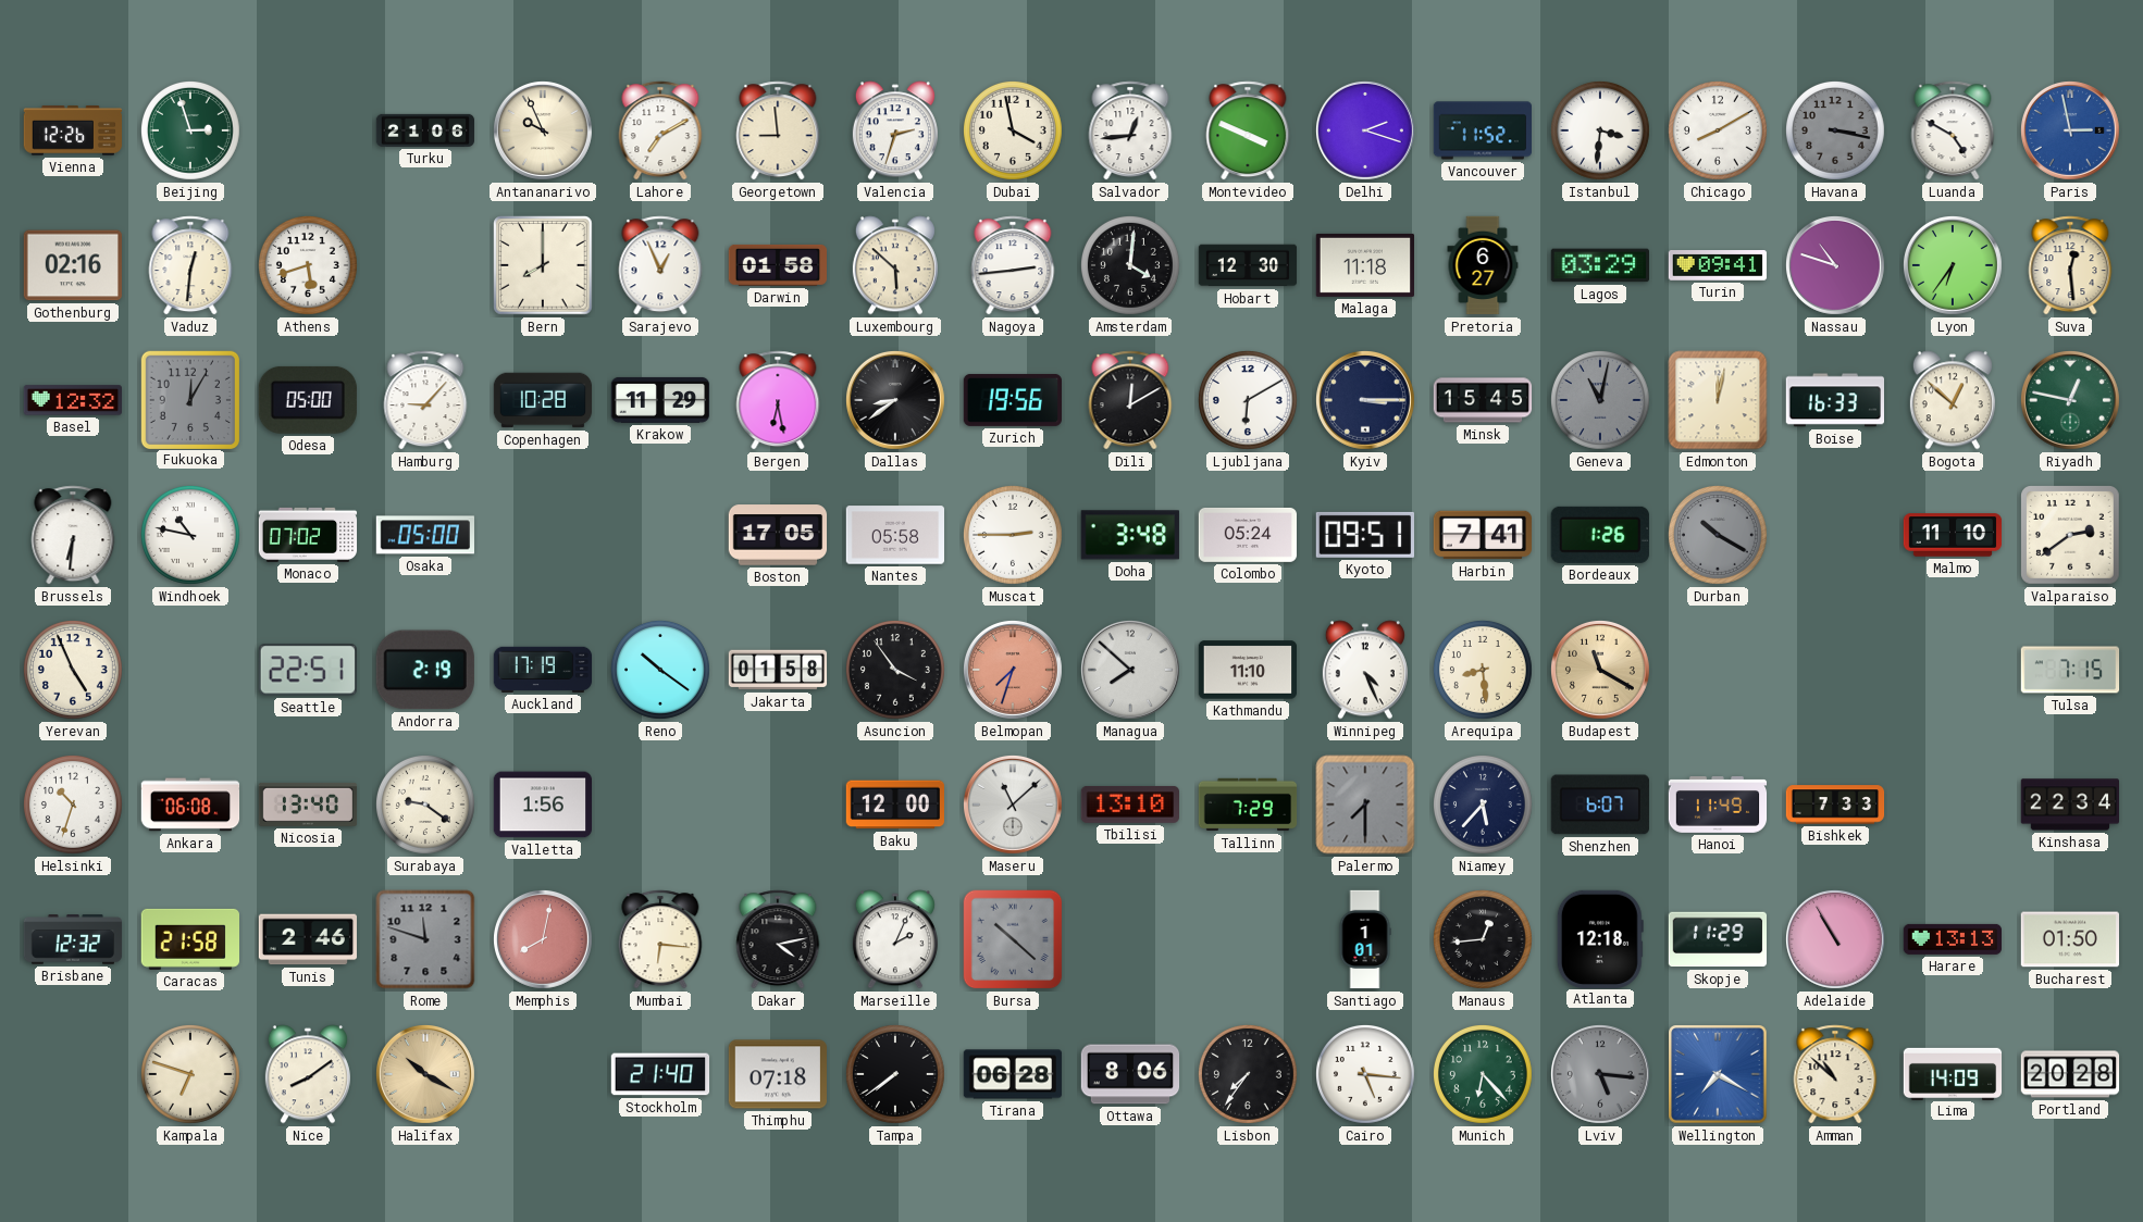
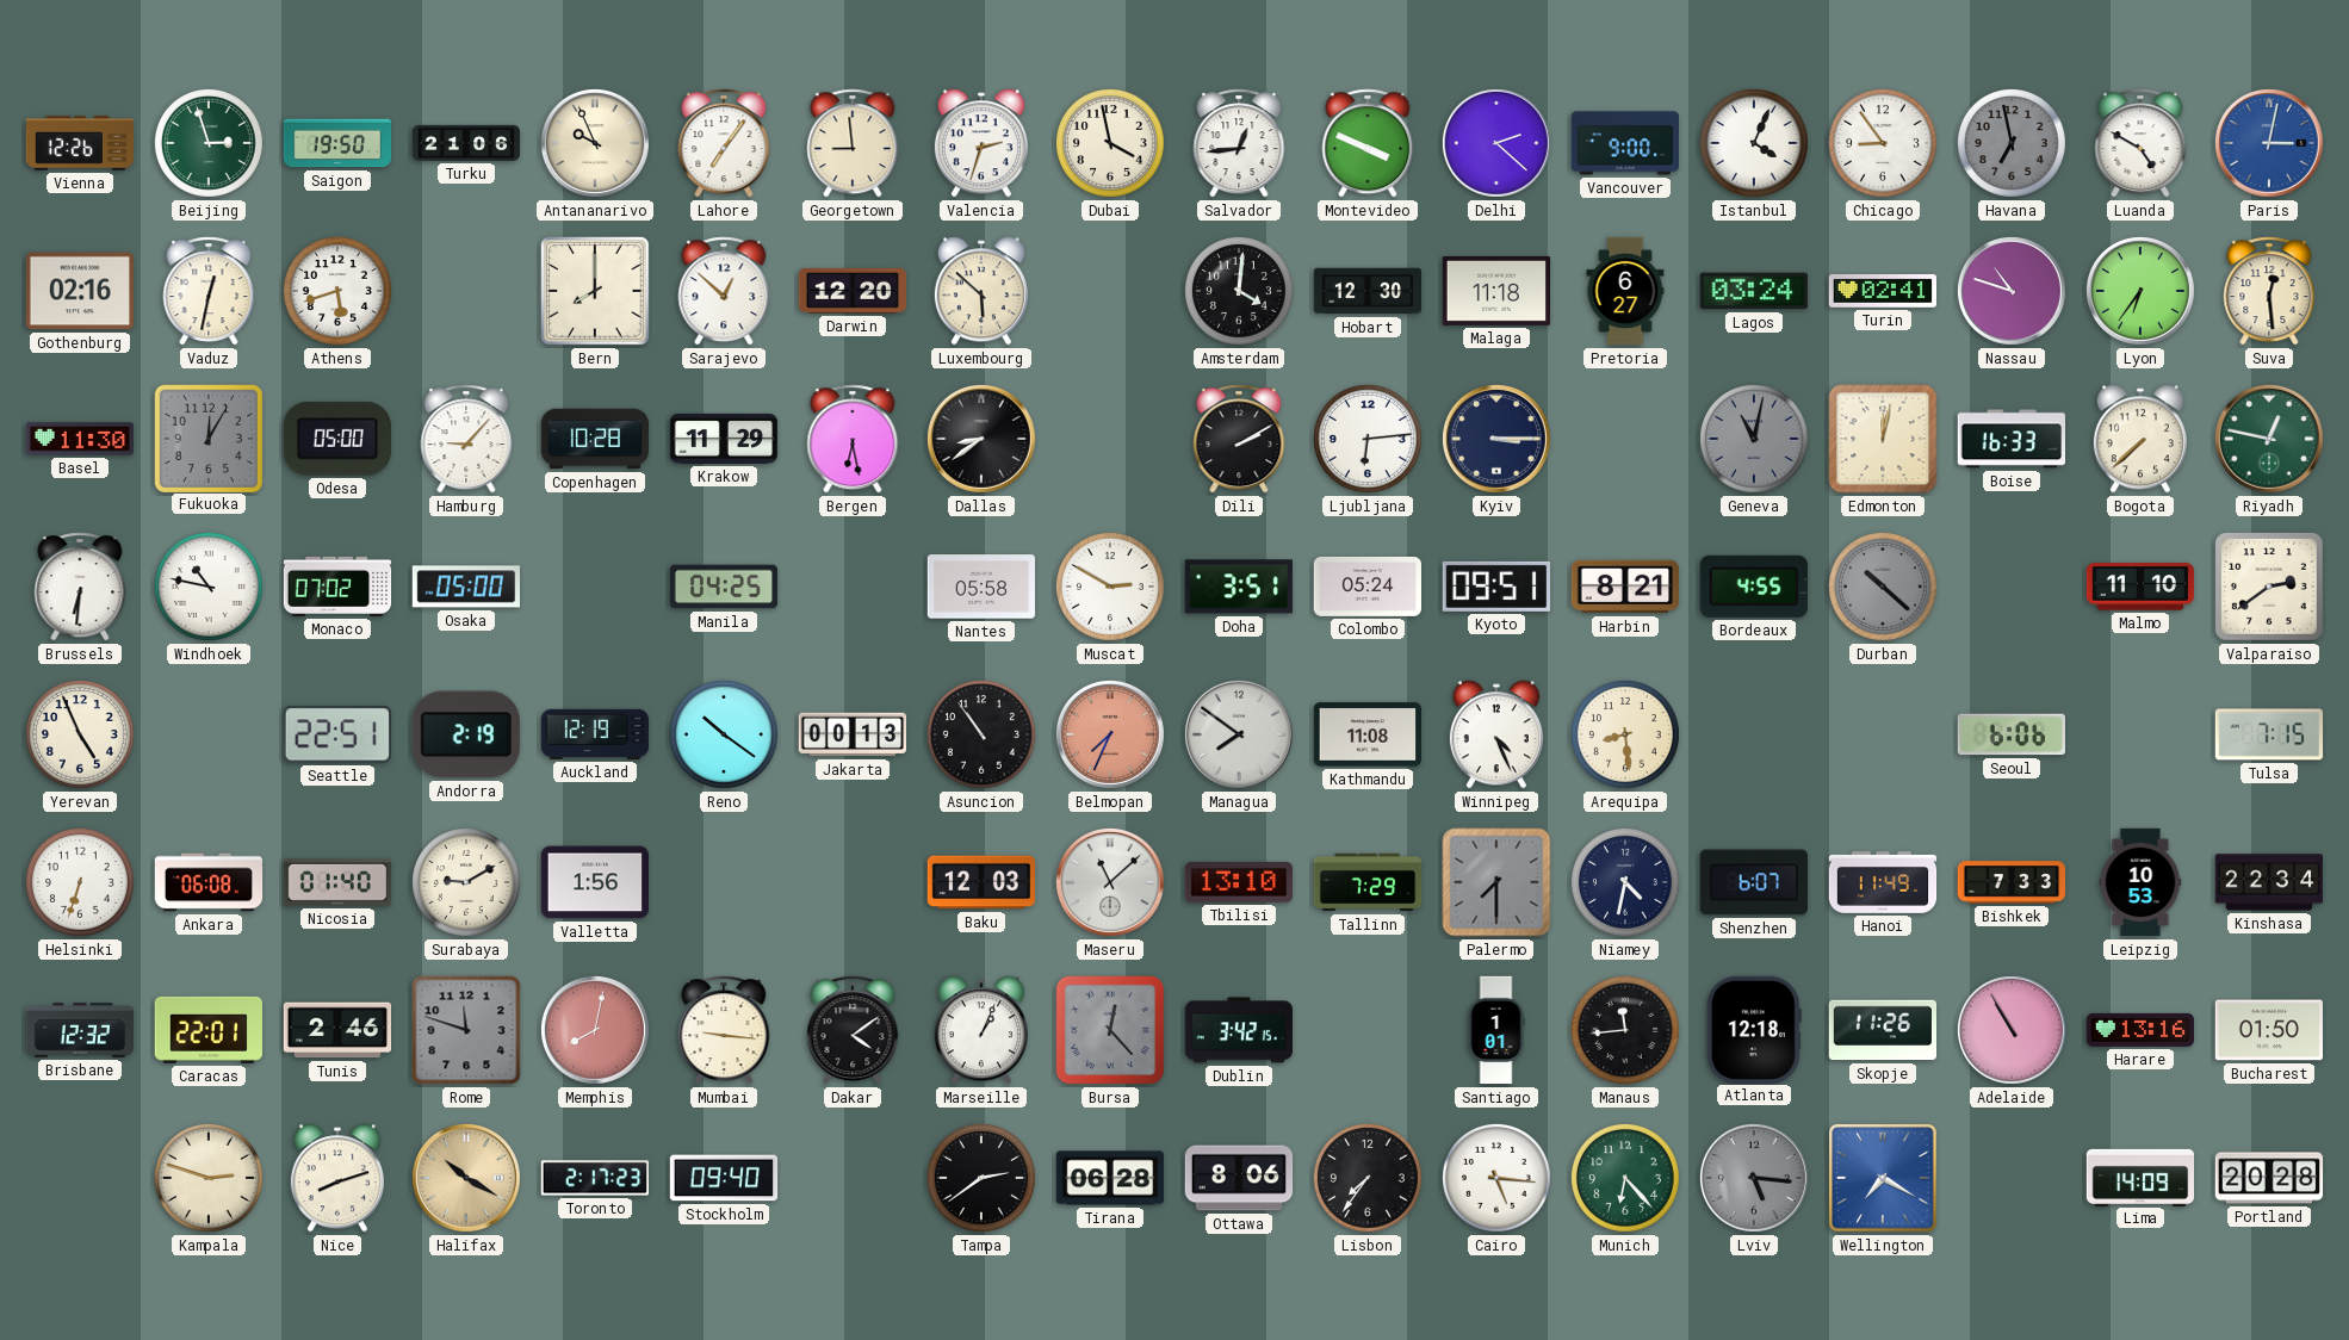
Saigon: none -> 19:50 (336, 143)
Lahore: 7:10 -> 7:06 (724, 143)
Delhi: 2:18 -> 2:22 (1496, 143)
Vancouver: 11:52 -> 9:00 (1624, 143)
Istanbul: 3:31 -> 4:04 (1754, 143)
Chicago: 8:10 -> 8:54 (1883, 143)
Havana: 3:17 -> 6:58 (2012, 143)
Paris: 2:58 -> 3:02 (2269, 143)
Vaduz: 12:31 -> 12:32 (209, 291)
Sarajevo: 12:56 -> 12:52 (724, 291)
Darwin: 01:58 -> 12:20 (851, 291)
Nagoya: 2:44 -> none (1013, 265)
Lagos: 03:29 -> 03:24 (1753, 291)
Turin: 09:41 -> 02:41 (1883, 292)
Basel: 12:32 -> 11:30 (79, 439)
Zurich: 19:56 -> none (1013, 400)
Dili: 12:10 -> 2:10 (1239, 439)
Ljubljana: 6:10 -> 6:14 (1368, 439)
Minsk: 15:45 -> none (1483, 400)
Bogota: 12:52 -> 7:38 (2140, 439)
Manila: none -> 04:25 (724, 587)
Boston: 17:05 -> none (778, 535)
Muscat: 2:45 -> 2:50 (1110, 587)
Doha: 3:48 -> 3:51 (1239, 587)
Harbin: 7:41 -> 8:21 (1625, 587)
Bordeaux: 1:26 -> 4:55 (1754, 587)
Durban: 10:20 -> 10:22 (1883, 587)
Auckland: 17:19 -> 12:19 (595, 734)
Jakarta: 01:58 -> 00:13 (853, 734)
Asuncion: 3:54 -> 10:54 (981, 734)
Belmopan: 7:33 -> 7:34 (1110, 734)
Managua: 7:52 -> 7:51 (1239, 734)
Kathmandu: 11:10 -> 11:08 (1366, 734)
Budapest: 11:20 -> none (1600, 670)
Seoul: none -> 6:06 (2010, 734)
Helsinki: 10:33 -> 6:33 (80, 882)
Nicosia: 13:40 -> 01:40 (337, 882)
Surabaya: 9:21 -> 9:10 (466, 882)
Baku: 12:00 -> 12:03 (981, 882)
Niamey: 5:37 -> 4:32 (1625, 882)
Leipzig: none -> 10:53 (2140, 882)
Caracas: 21:58 -> 22:01 (207, 1030)
Mumbai: 6:16 -> 9:16 (724, 1030)
Dakar: 4:13 -> 4:09 (853, 1030)
Marseille: 2:04 -> 1:04 (981, 1030)
Bursa: 10:22 -> 12:23 (1110, 1030)
Dublin: none -> 3:42 (1238, 1030)
Manaus: 12:44 -> 11:44 (1625, 1030)
Skopje: 11:29 -> 11:26 (1882, 1030)
Harare: 13:13 -> 13:16 (2139, 1030)
Kampala: 6:48 -> 2:48 (209, 1178)
Nice: 8:09 -> 8:12 (337, 1178)
Toronto: none -> 2:17 (595, 1178)
Stockholm: 21:40 -> 09:40 (724, 1178)
Thimphu: 07:18 -> none (777, 1074)
Tampa: 7:39 -> 2:39 (981, 1178)
Amman: 10:52 -> none (1835, 1074)
